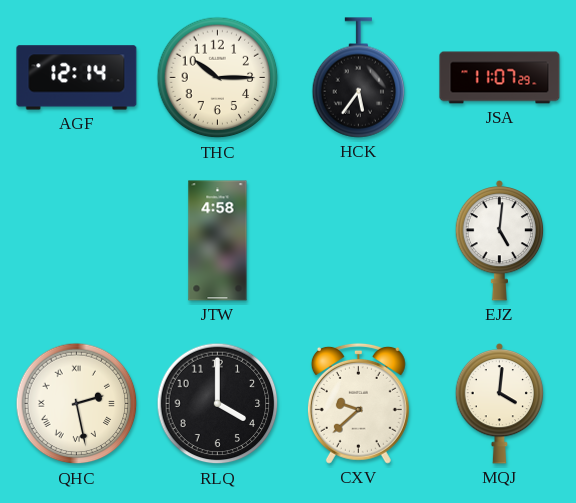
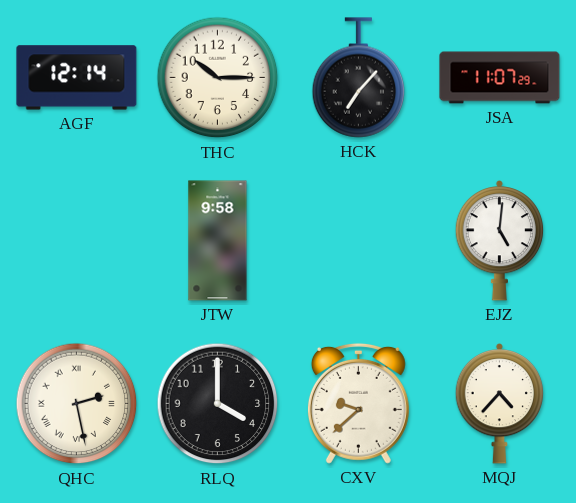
HCK: 5:36 -> 7:07 (359, 78)
JTW: 4:58 -> 9:58 (218, 241)
MQJ: 4:01 -> 4:37 (500, 403)
